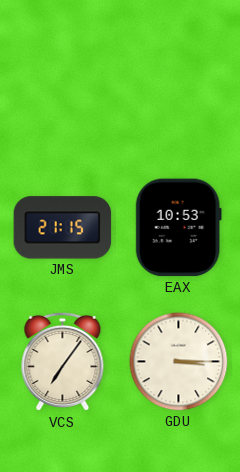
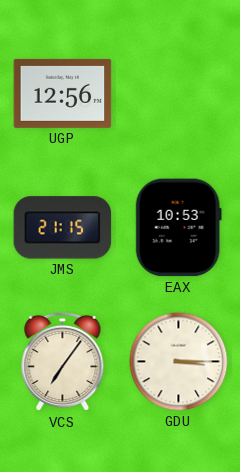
UGP: none -> 12:56 (63, 93)
